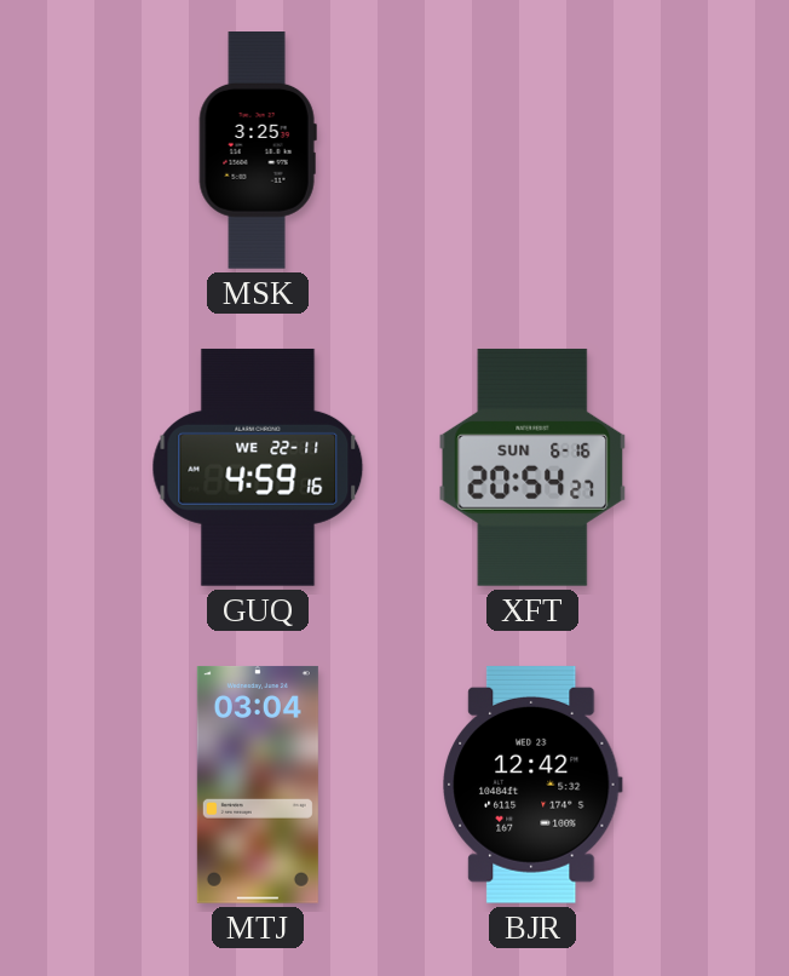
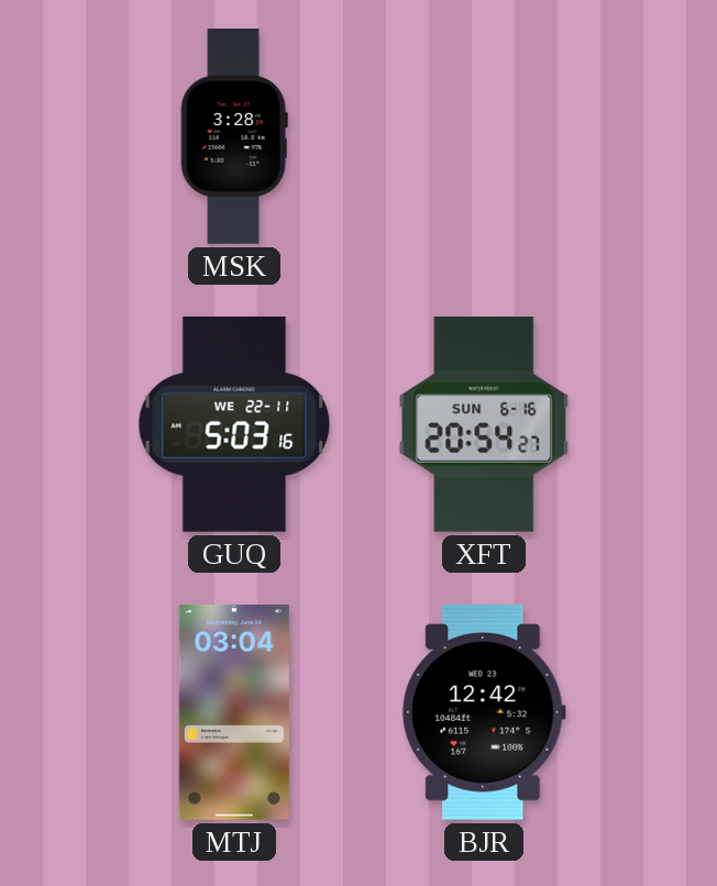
MSK: 3:25 -> 3:28 (234, 137)
GUQ: 4:59 -> 5:03 (234, 424)
